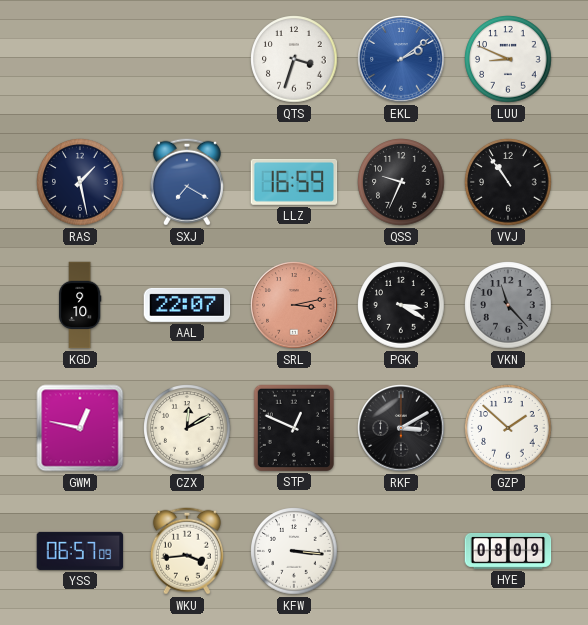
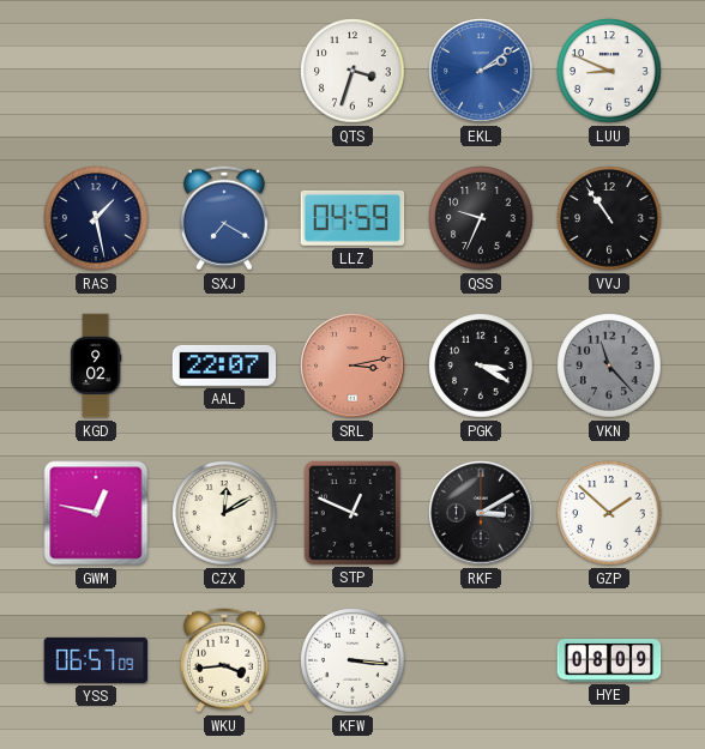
LLZ: 16:59 -> 04:59 (352, 218)
KGD: 9:10 -> 9:02 (96, 366)
